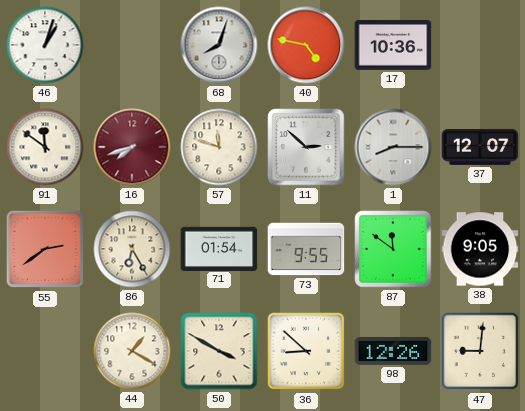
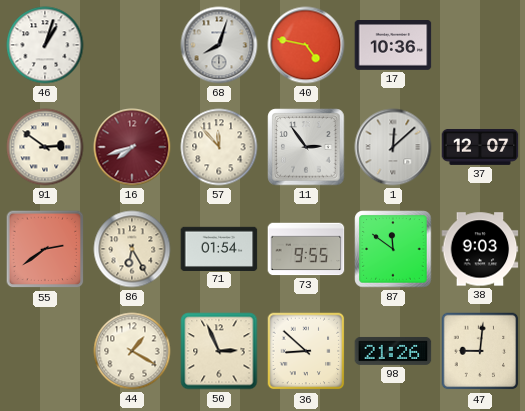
91: 11:51 -> 2:51 (45, 147)
57: 11:48 -> 11:53 (219, 147)
11: 2:52 -> 2:54 (306, 147)
1: 8:15 -> 12:08 (393, 147)
38: 9:05 -> 9:03 (480, 249)
50: 3:50 -> 2:56 (219, 351)
98: 12:26 -> 21:26 (393, 351)
